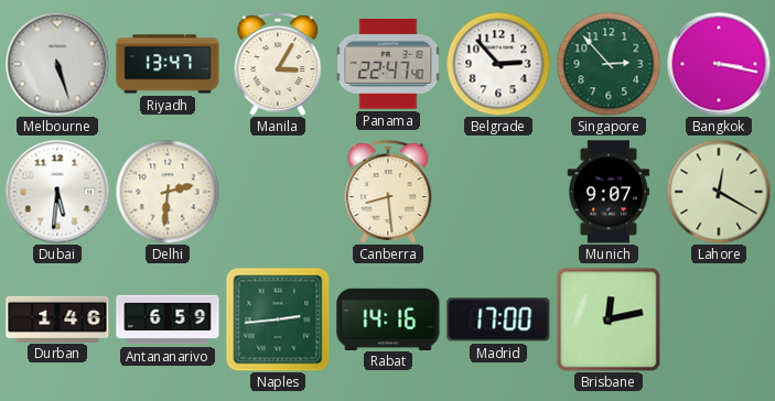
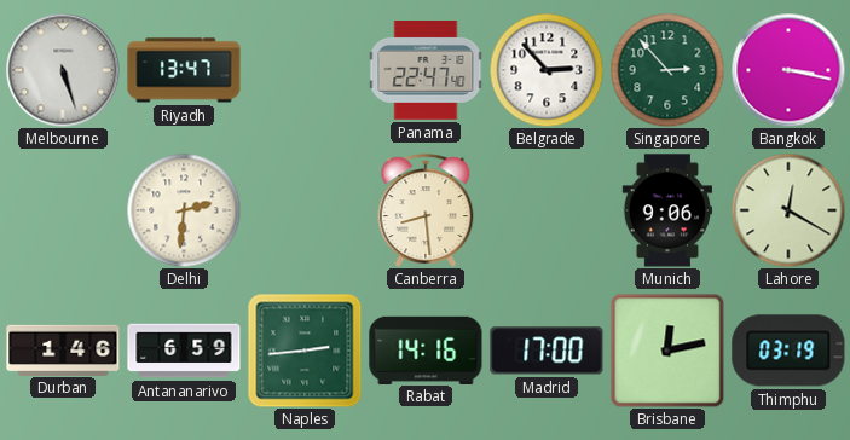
Manila: 3:05 -> none (278, 64)
Dubai: 5:31 -> none (57, 192)
Munich: 9:07 -> 9:06 (666, 210)
Thimphu: none -> 03:19 (788, 351)
